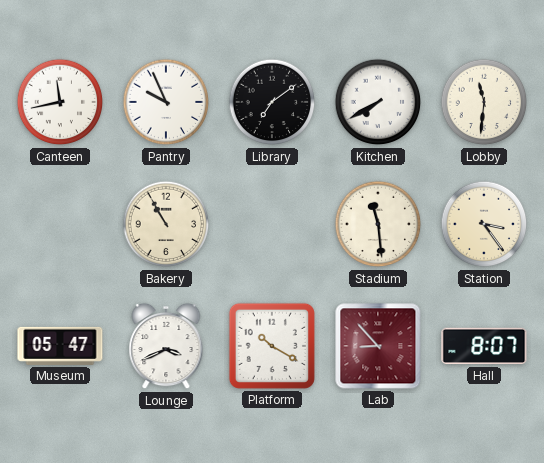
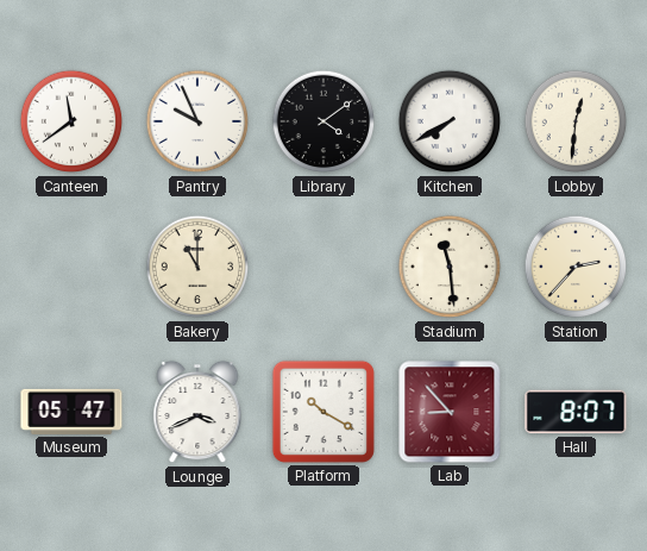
Canteen: 11:43 -> 11:39 (71, 121)
Library: 7:09 -> 4:09 (323, 121)
Lobby: 11:31 -> 12:31 (576, 121)
Bakery: 10:55 -> 11:00 (197, 267)
Station: 3:24 -> 2:37 (576, 267)
